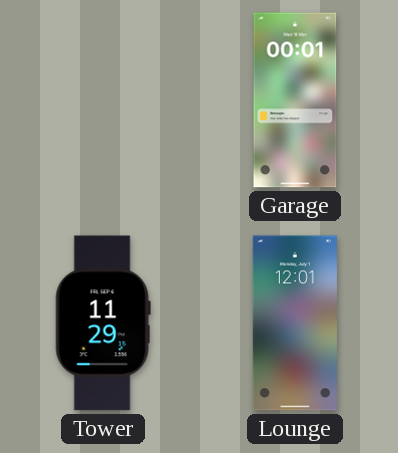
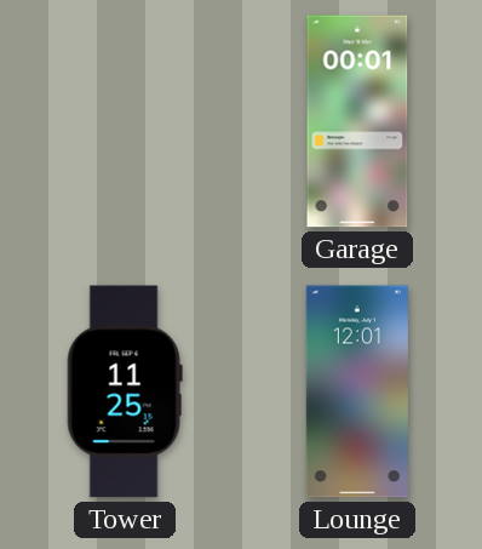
Tower: 11:29 -> 11:25 (125, 391)
